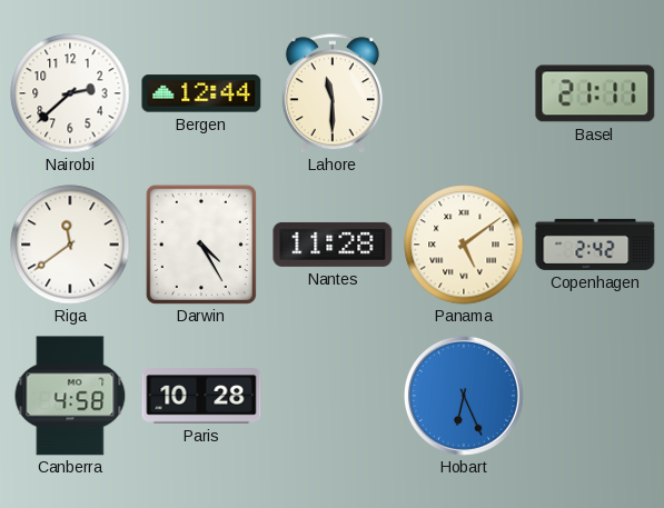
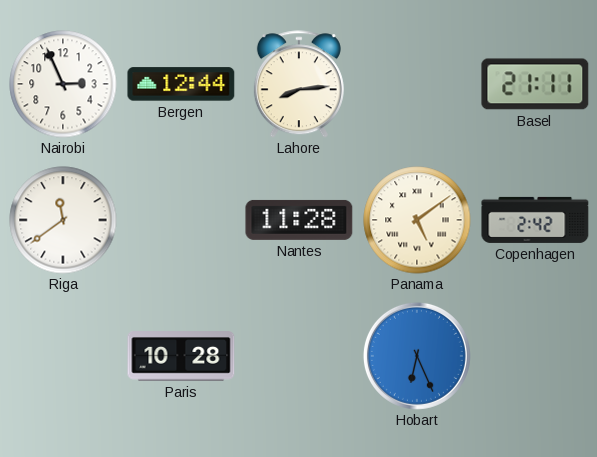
Nairobi: 2:38 -> 2:56 (63, 84)
Lahore: 11:30 -> 8:14 (299, 84)
Darwin: 4:25 -> none (201, 245)
Canberra: 4:58 -> none (70, 396)
